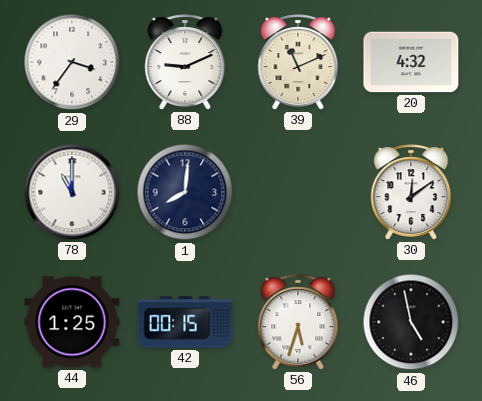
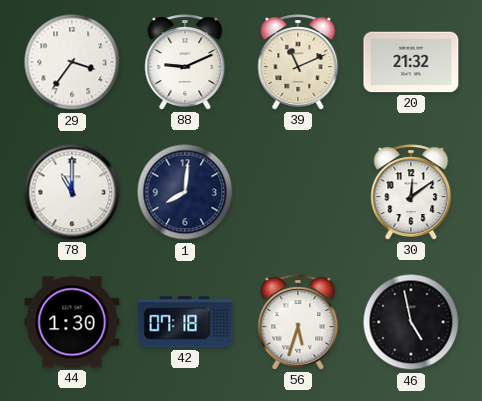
20: 4:32 -> 21:32 (411, 62)
44: 1:25 -> 1:30 (72, 322)
42: 00:15 -> 07:18 (185, 322)
